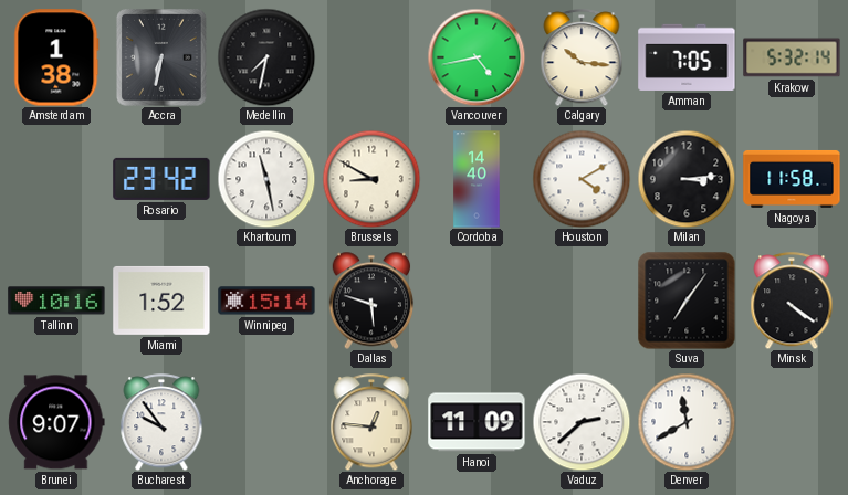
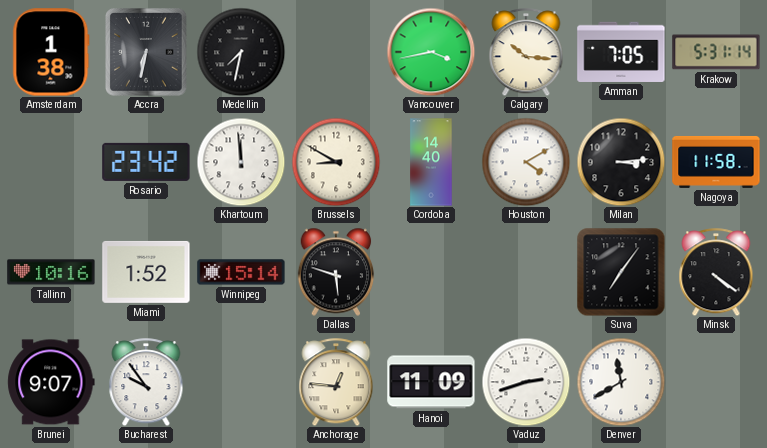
Vancouver: 4:43 -> 3:43 (431, 52)
Krakow: 5:32 -> 5:31 (716, 52)
Khartoum: 11:28 -> 11:59 (241, 162)
Vaduz: 2:38 -> 2:42 (526, 382)
